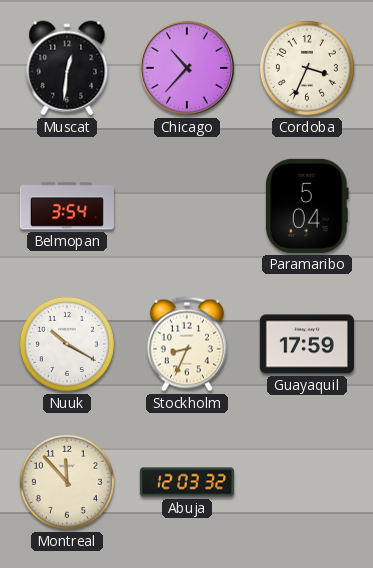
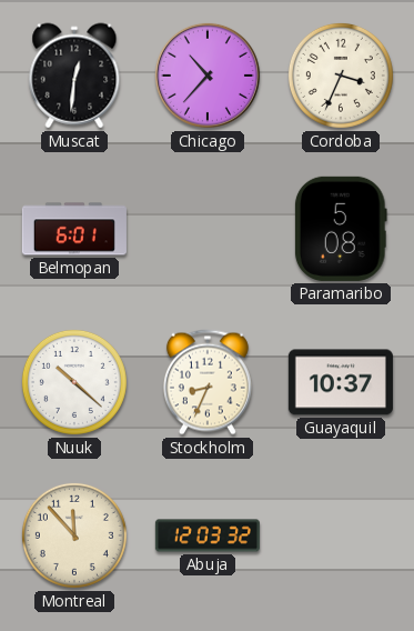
Belmopan: 3:54 -> 6:01 (74, 229)
Paramaribo: 5:04 -> 5:08 (341, 229)
Nuuk: 10:20 -> 10:22 (74, 382)
Guayaquil: 17:59 -> 10:37 (341, 382)
